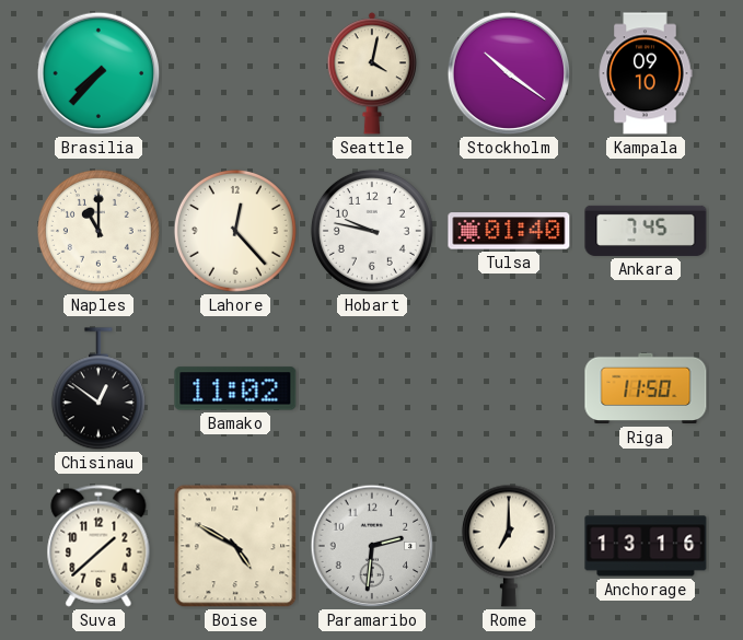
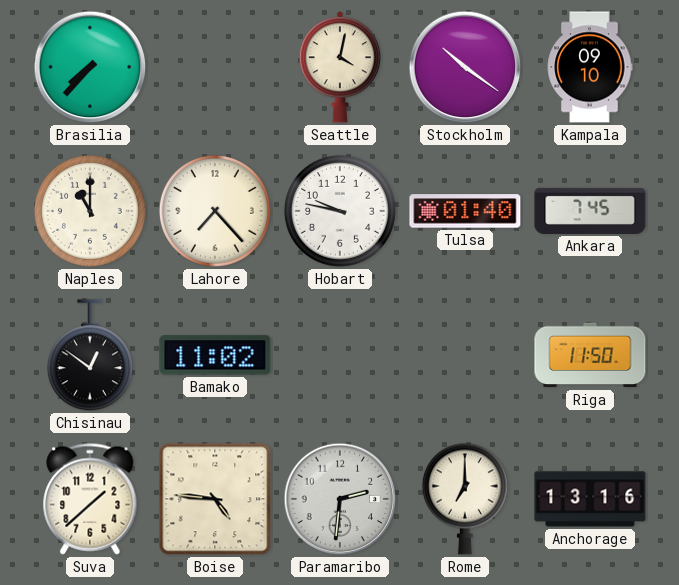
Lahore: 12:23 -> 7:23 (215, 211)
Boise: 4:50 -> 4:46 (215, 499)
